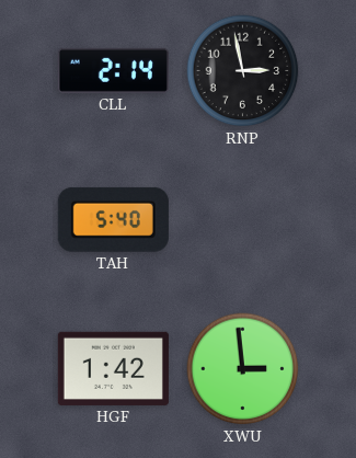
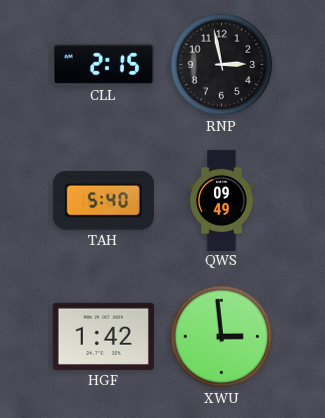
CLL: 2:14 -> 2:15 (103, 64)
QWS: none -> 09:49 (222, 200)
